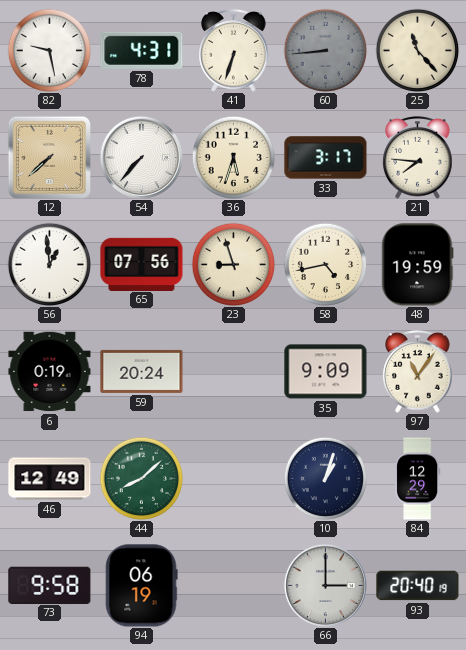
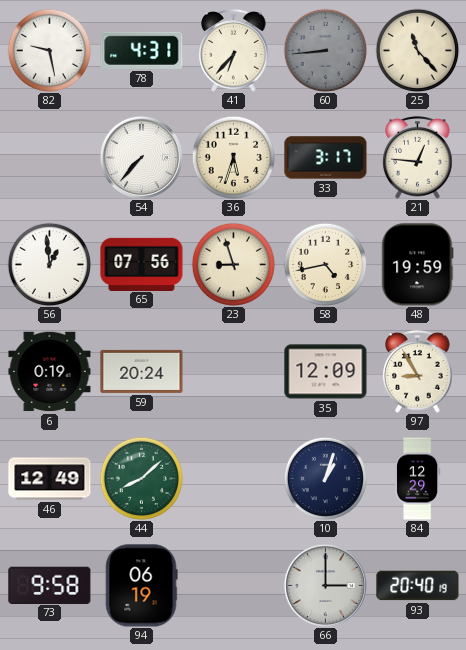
41: 6:33 -> 6:37 (234, 51)
12: 7:38 -> none (49, 157)
21: 7:46 -> 12:46 (418, 158)
35: 9:09 -> 12:09 (326, 372)
97: 11:06 -> 8:55 (418, 372)
